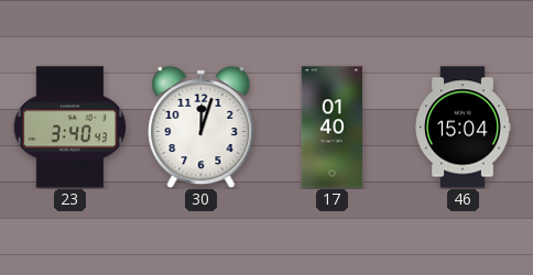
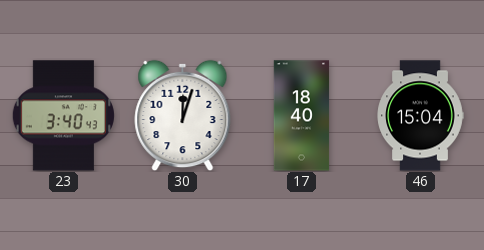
17: 01:40 -> 18:40 (302, 116)
